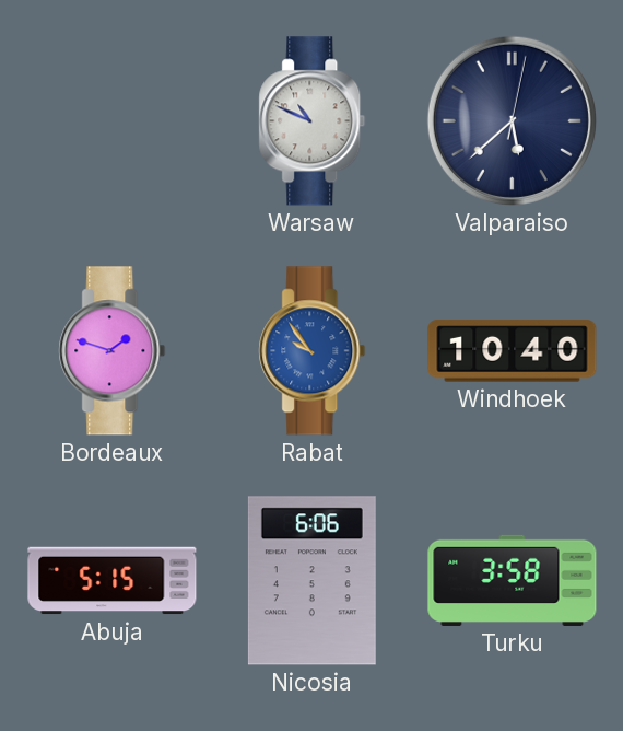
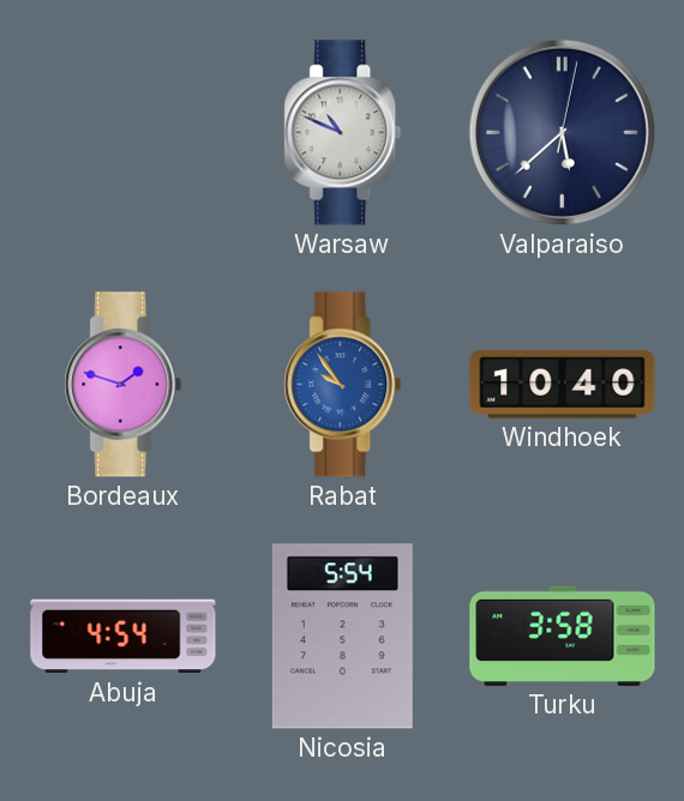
Abuja: 5:15 -> 4:54 (124, 637)
Nicosia: 6:06 -> 5:54 (342, 637)
